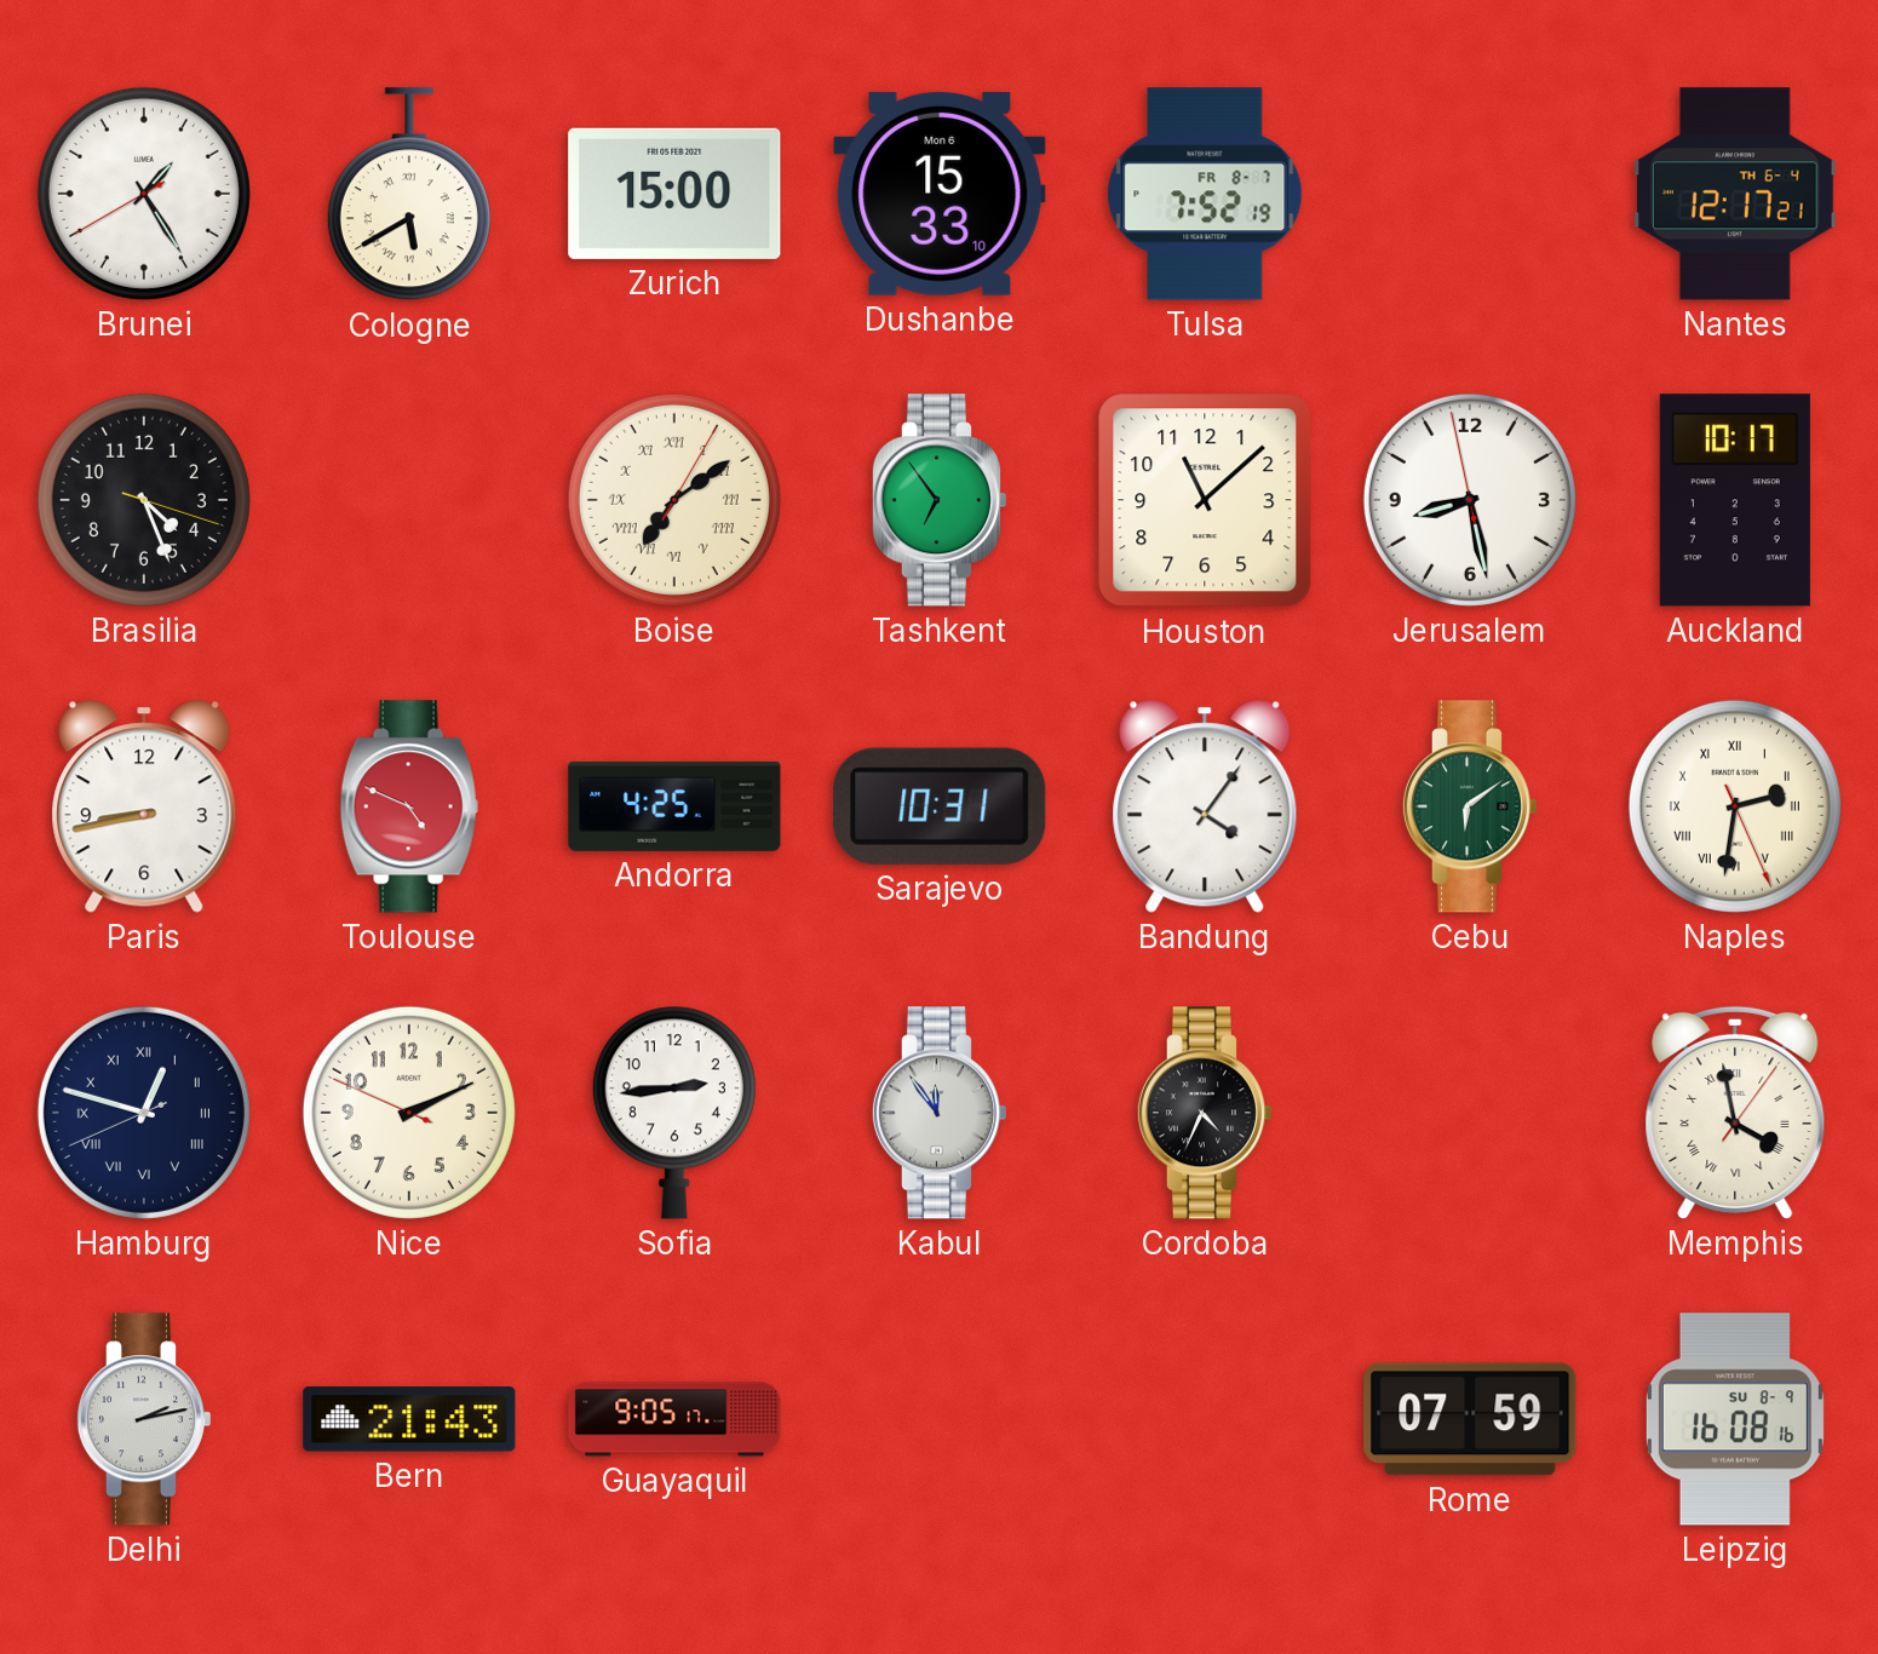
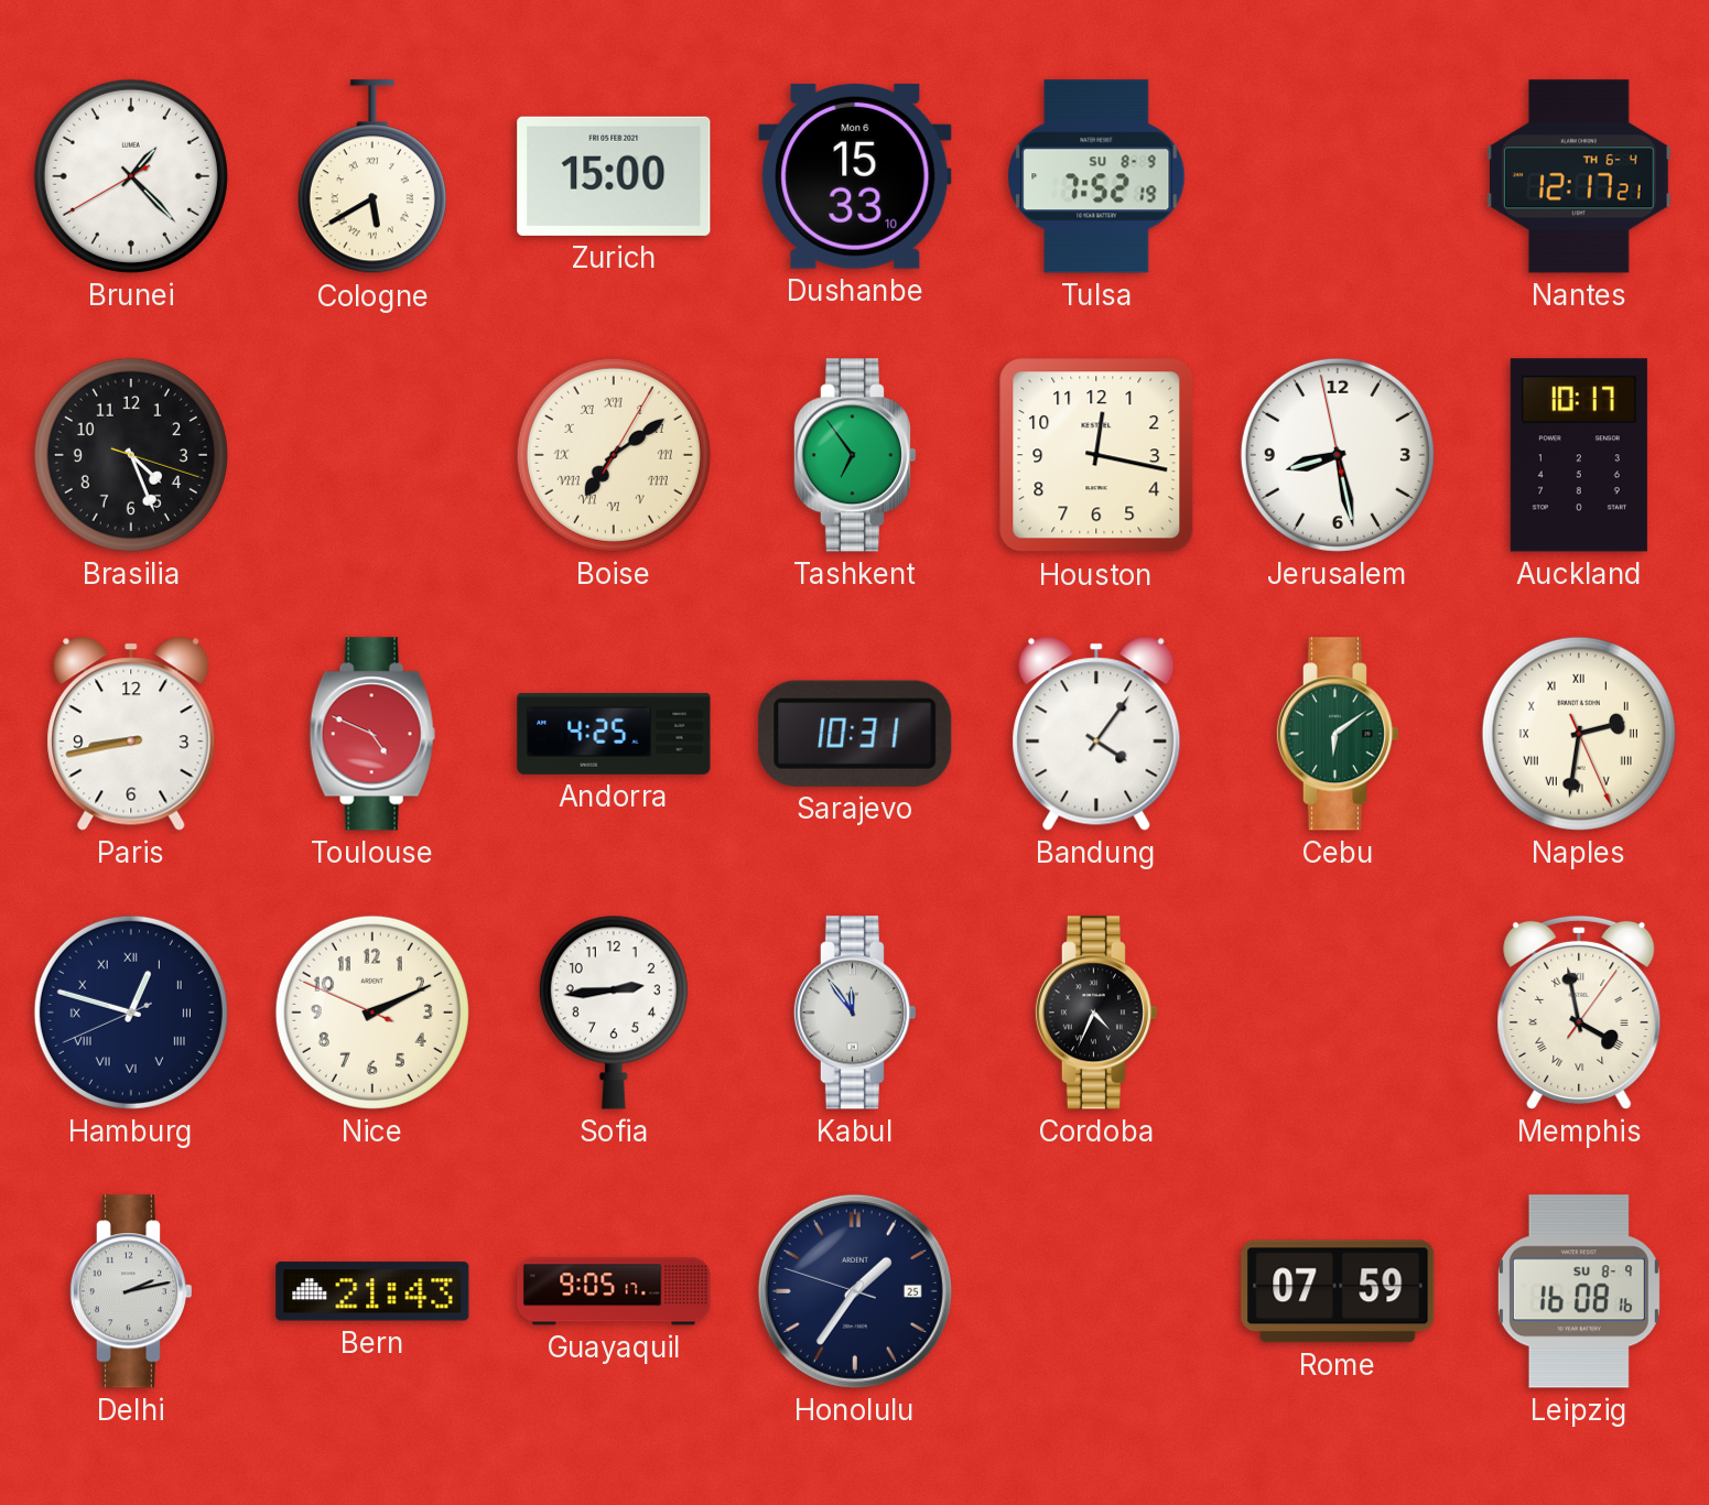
Brunei: 1:24 -> 1:22 (131, 176)
Tulsa date: FR 8-7 -> SU 8-9 (1096, 176)
Houston: 11:08 -> 12:17 (1096, 455)
Honolulu: none -> 1:35 (855, 1291)
